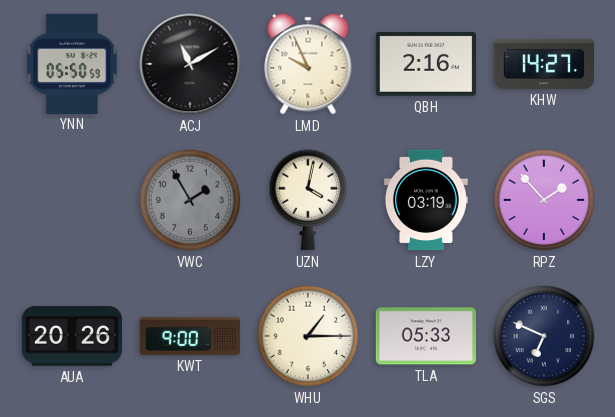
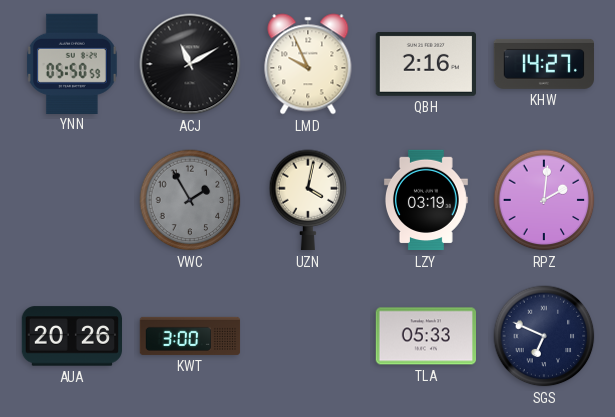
RPZ: 1:53 -> 2:01 (544, 200)
KWT: 9:00 -> 3:00 (190, 336)
WHU: 1:15 -> none (308, 336)
